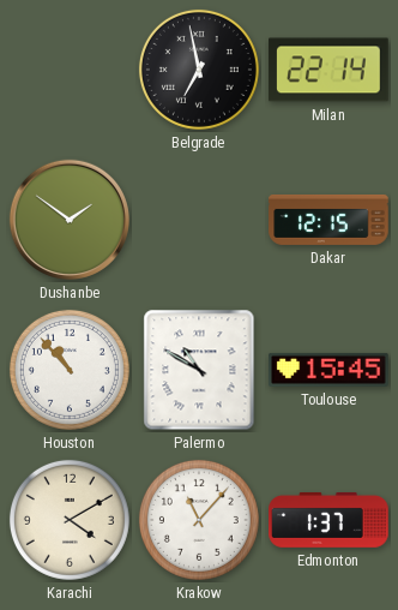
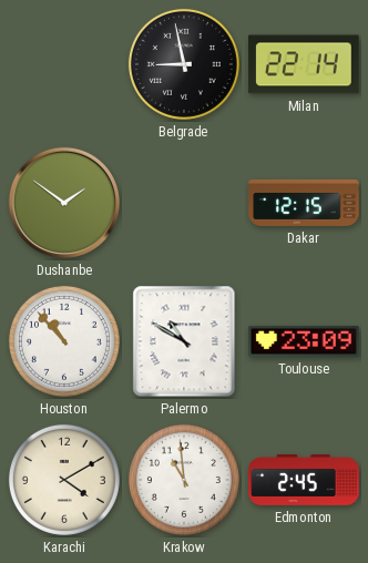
Belgrade: 6:58 -> 8:58 (184, 64)
Toulouse: 15:45 -> 23:09 (304, 341)
Krakow: 11:07 -> 10:59 (184, 480)
Edmonton: 1:37 -> 2:45 (304, 480)
